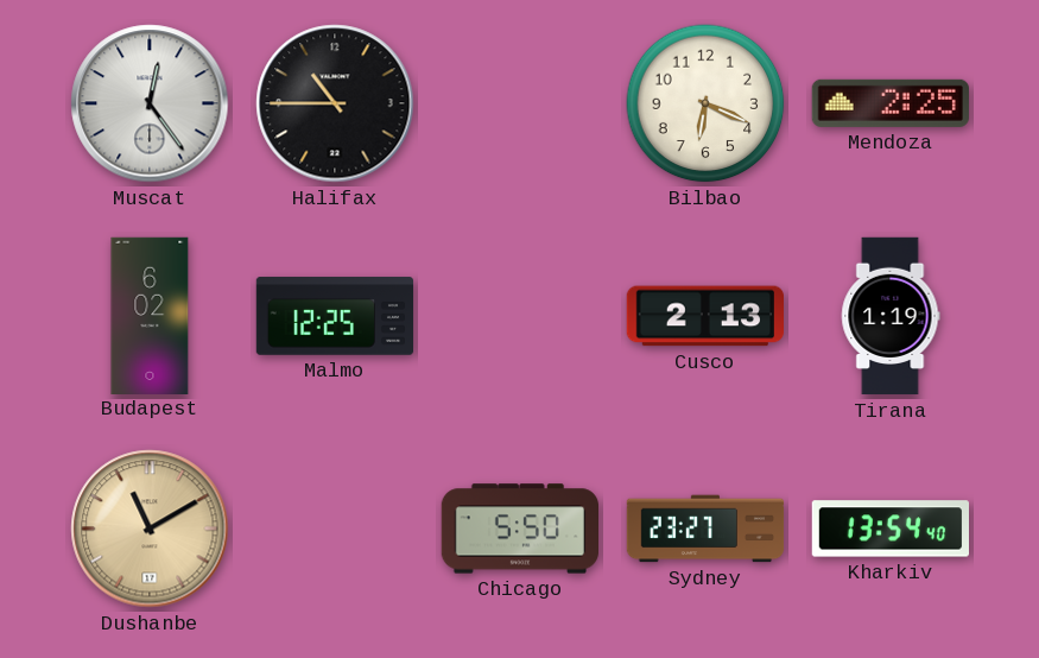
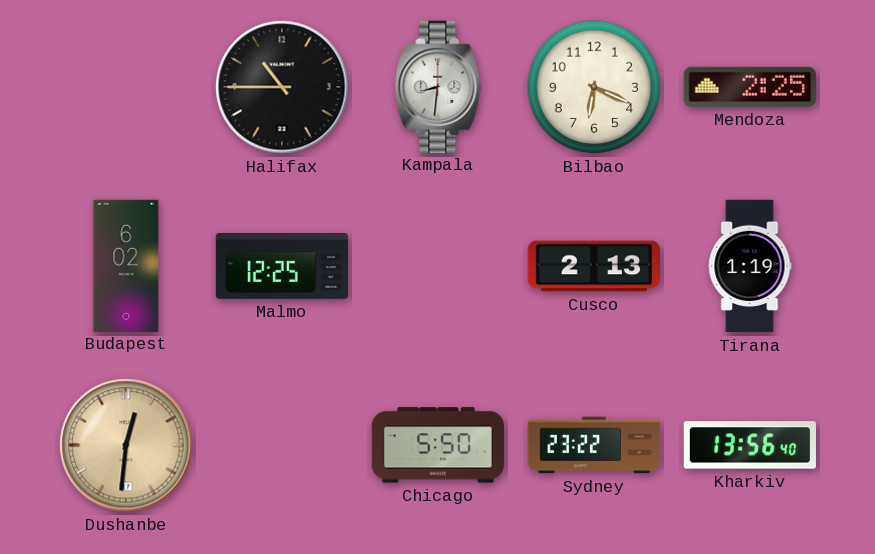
Muscat: 12:24 -> none (150, 103)
Kampala: none -> 8:31 (438, 86)
Dushanbe: 11:10 -> 12:31 (126, 445)
Sydney: 23:27 -> 23:22 (594, 445)
Kharkiv: 13:54 -> 13:56 (749, 445)
